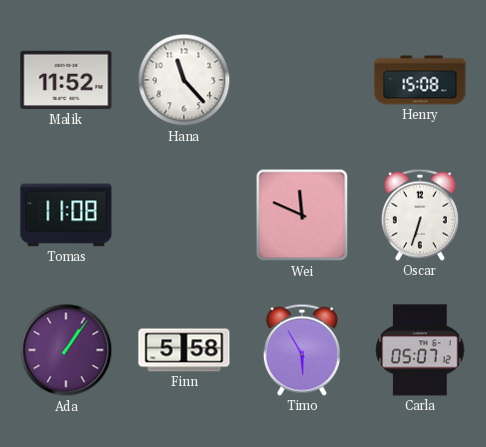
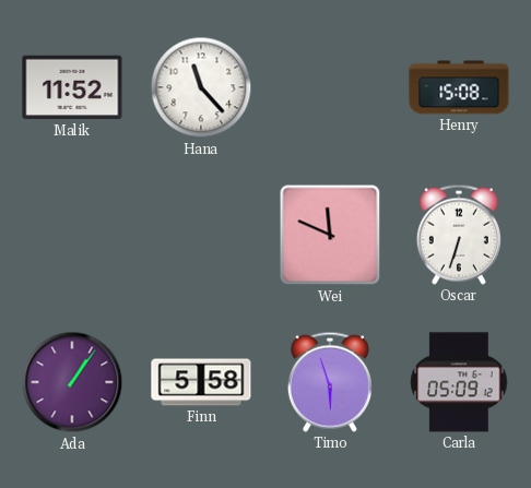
Tomas: 11:08 -> none (66, 215)
Timo: 5:55 -> 5:57 (330, 382)
Carla: 05:07 -> 05:09 (459, 382)
